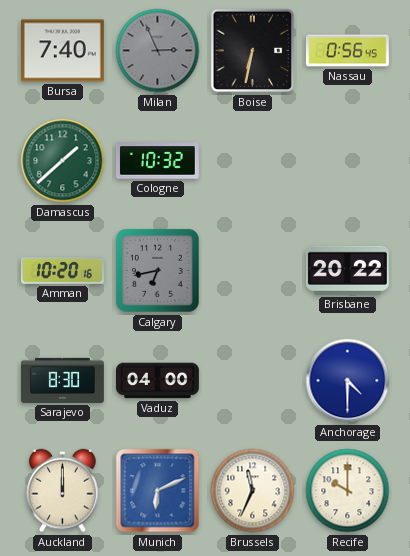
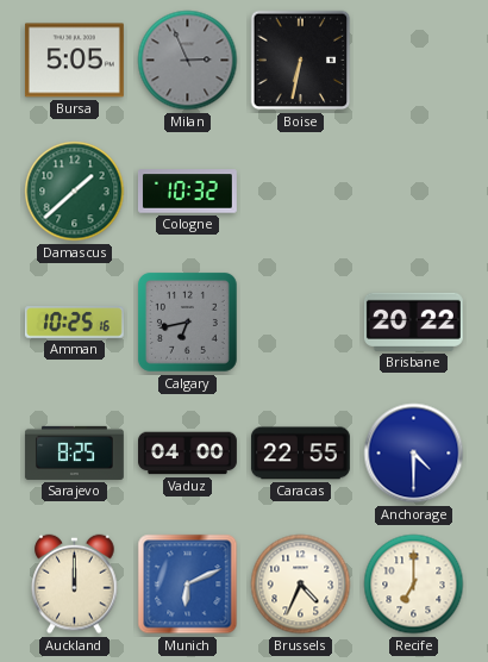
Bursa: 7:40 -> 5:05 (74, 61)
Nassau: 0:56 -> none (347, 51)
Amman: 10:20 -> 10:25 (74, 323)
Sarajevo: 8:30 -> 8:25 (74, 452)
Caracas: none -> 22:55 (300, 454)
Brussels: 11:34 -> 4:34 (301, 585)
Recife: 10:00 -> 7:00 (414, 585)
